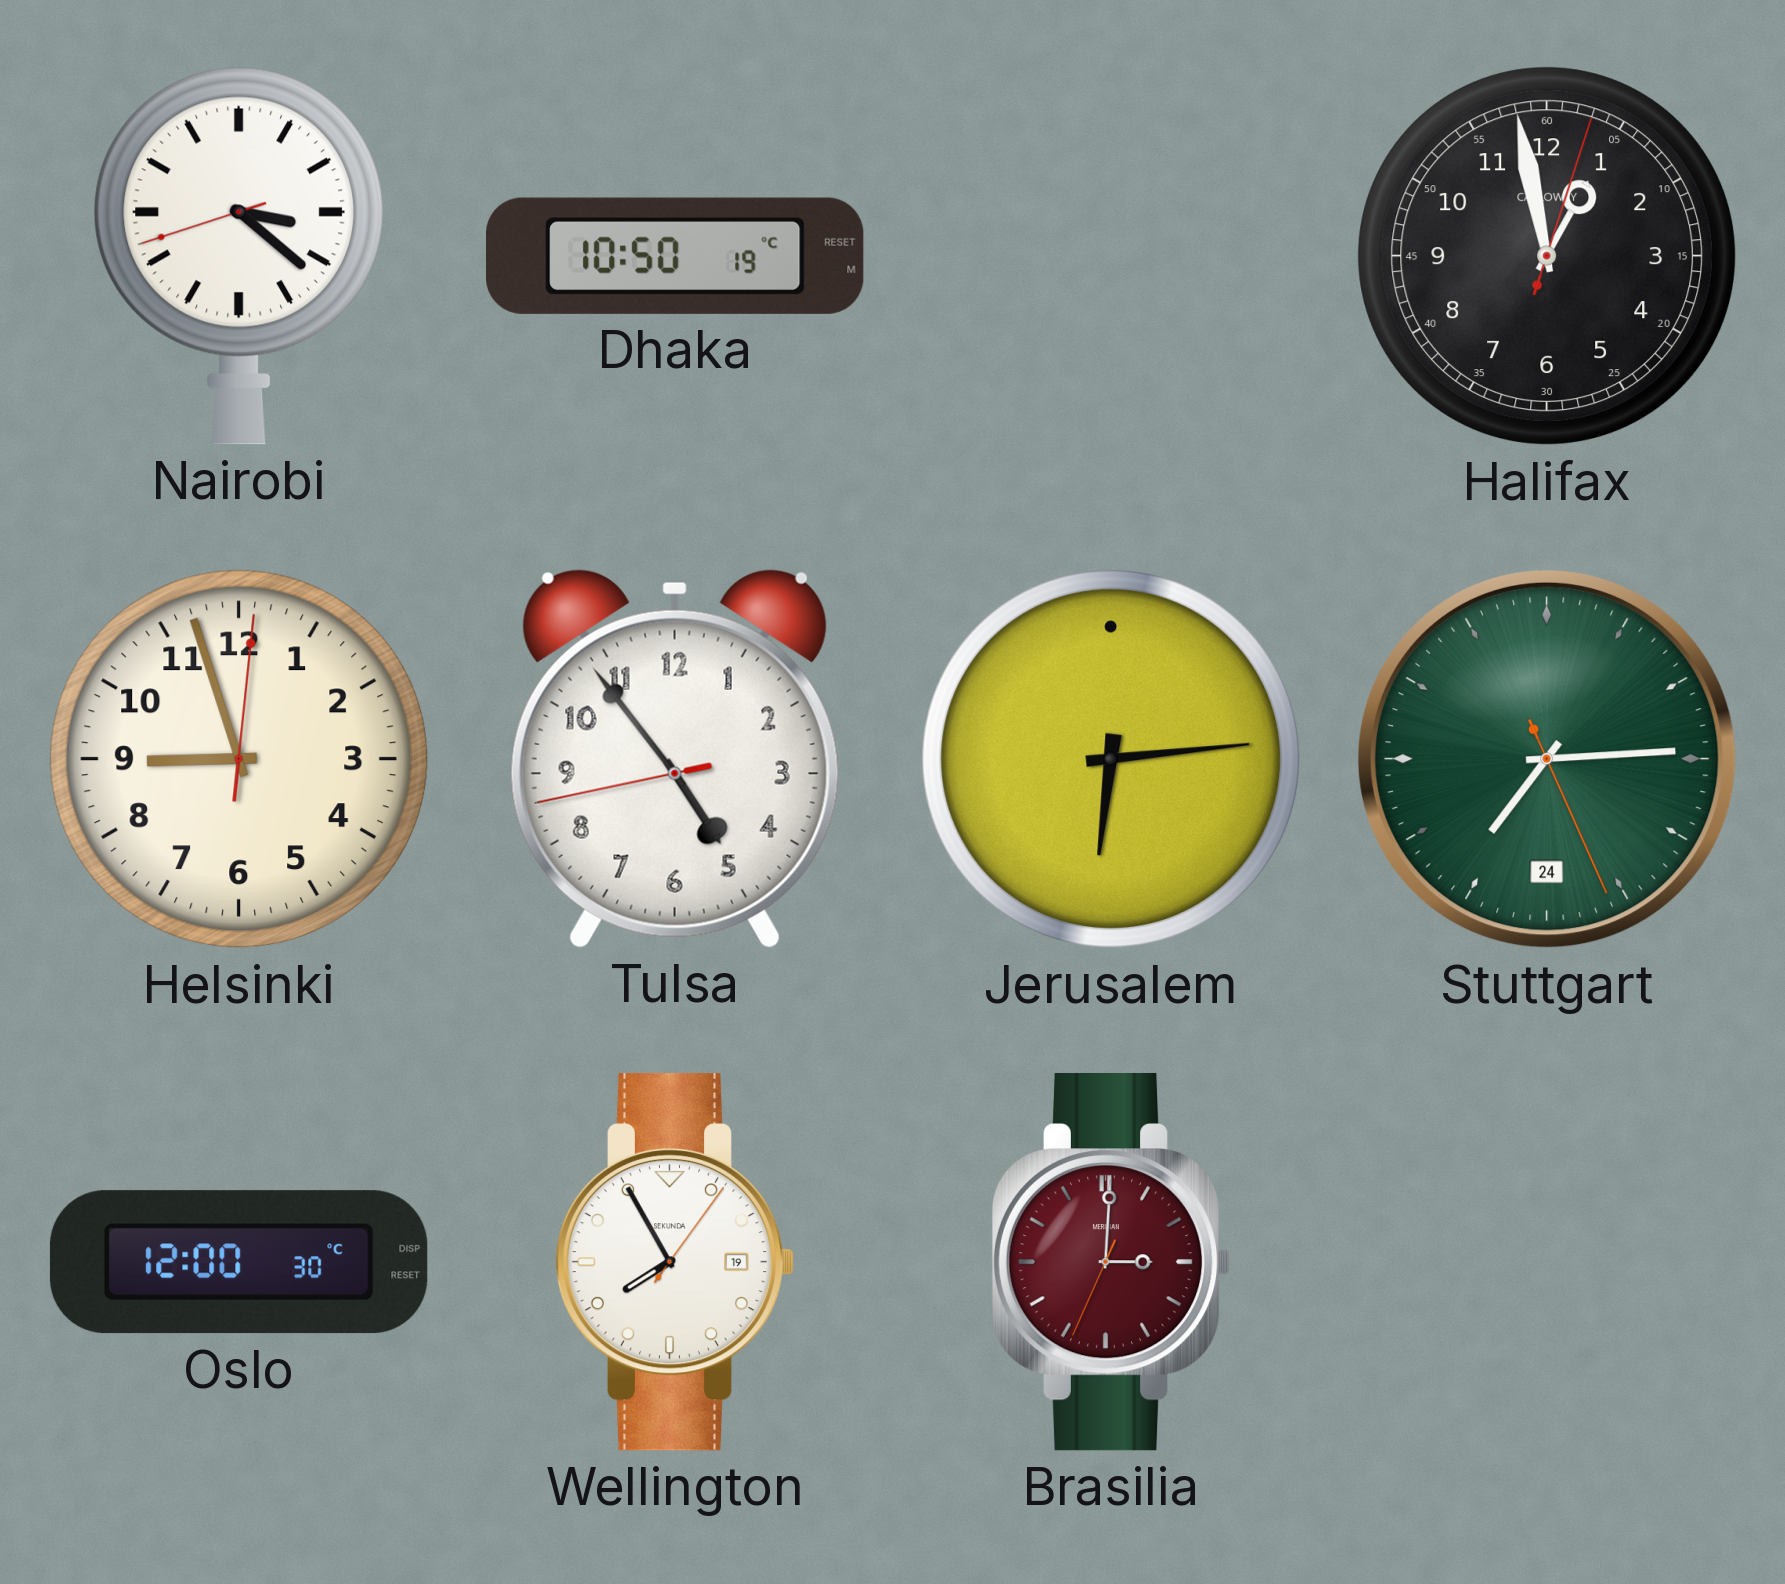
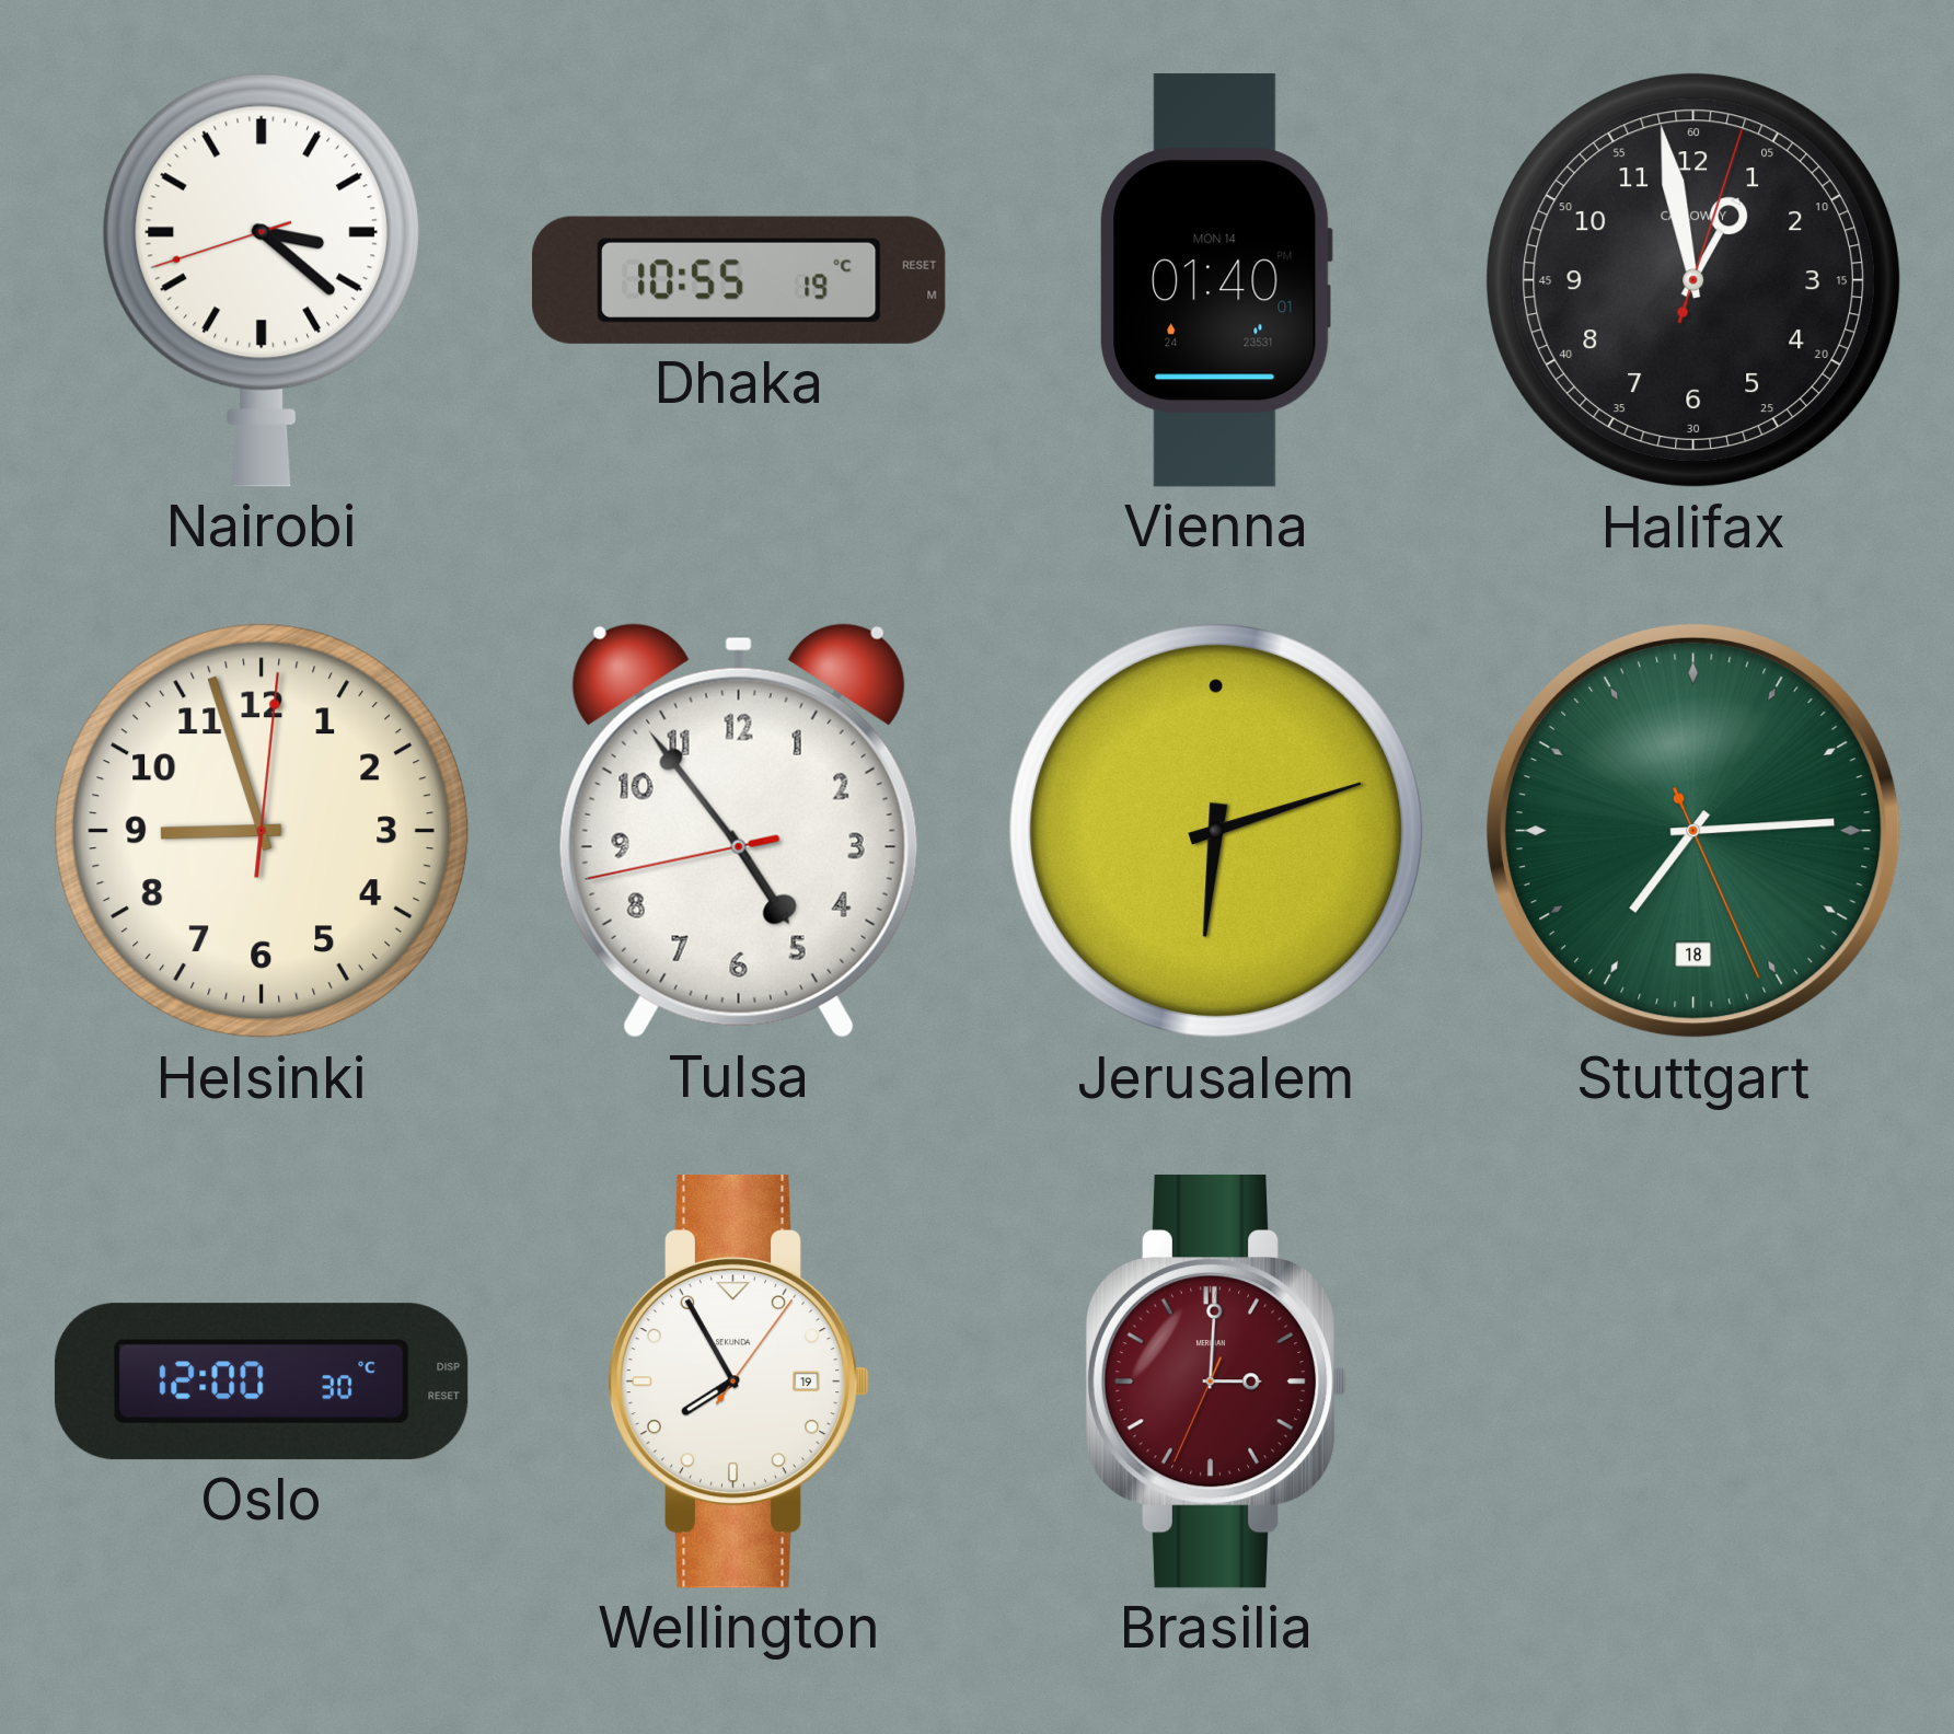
Dhaka: 10:50 -> 10:55 (740, 280)
Vienna: none -> 01:40 (1216, 280)
Jerusalem: 6:14 -> 6:12 (1216, 831)
Stuttgart date: 24 -> 18 (1693, 831)
